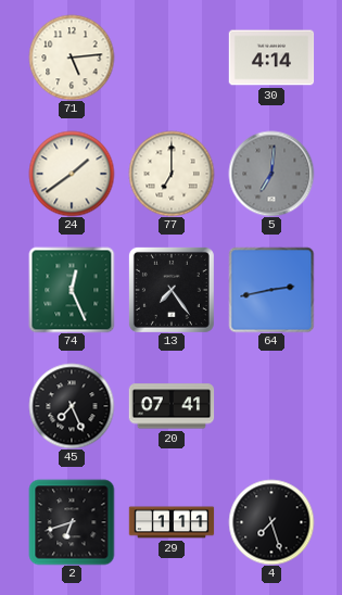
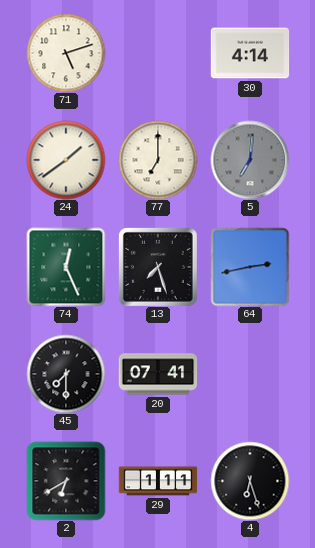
71: 5:14 -> 5:12 (66, 53)
13: 7:24 -> 7:27 (158, 267)
45: 7:26 -> 7:30 (66, 374)
2: 6:42 -> 6:40 (66, 481)
4: 7:27 -> 6:27 (250, 481)
